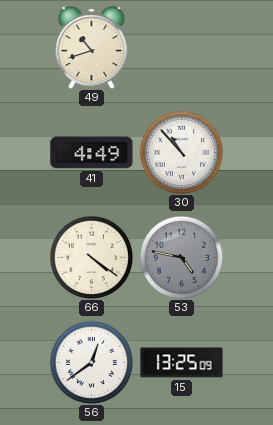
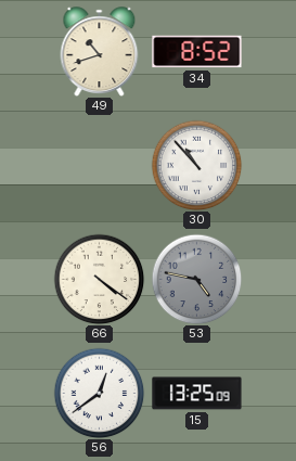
34: none -> 8:52 (197, 52)
41: 4:49 -> none (92, 153)
